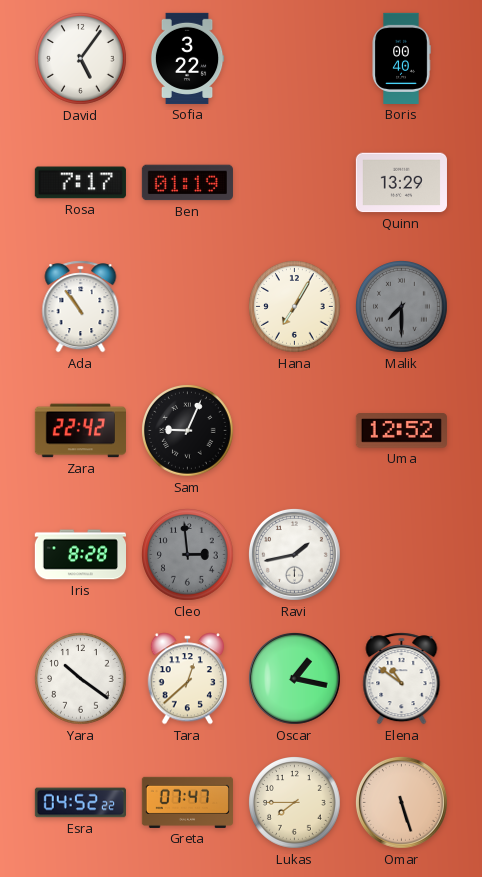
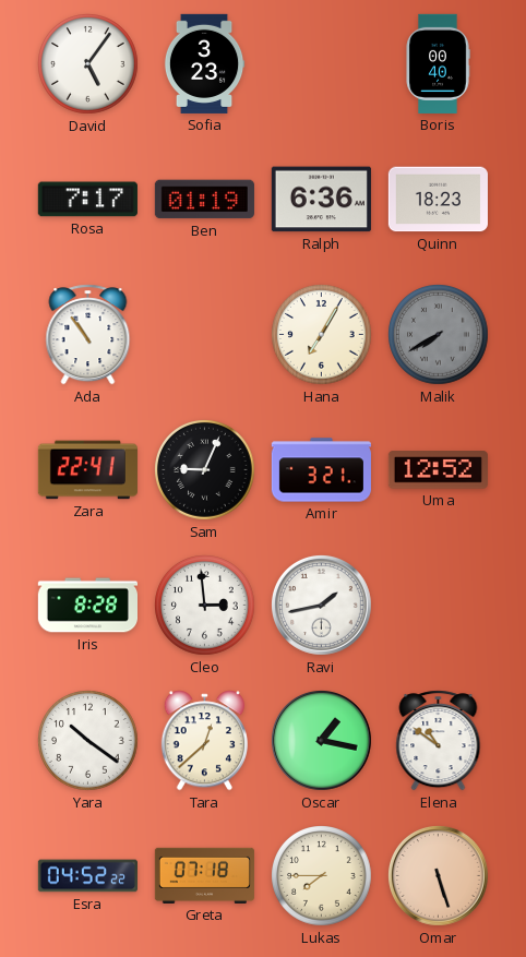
Sofia: 3:22 -> 3:23 (204, 63)
Ralph: none -> 6:36 (321, 200)
Quinn: 13:29 -> 18:23 (438, 200)
Malik: 7:30 -> 7:40 (439, 335)
Zara: 22:42 -> 22:41 (87, 470)
Amir: none -> 3:21 (321, 470)
Cleo dial: grey -> white (205, 606)
Greta: 07:47 -> 07:18 (204, 875)
